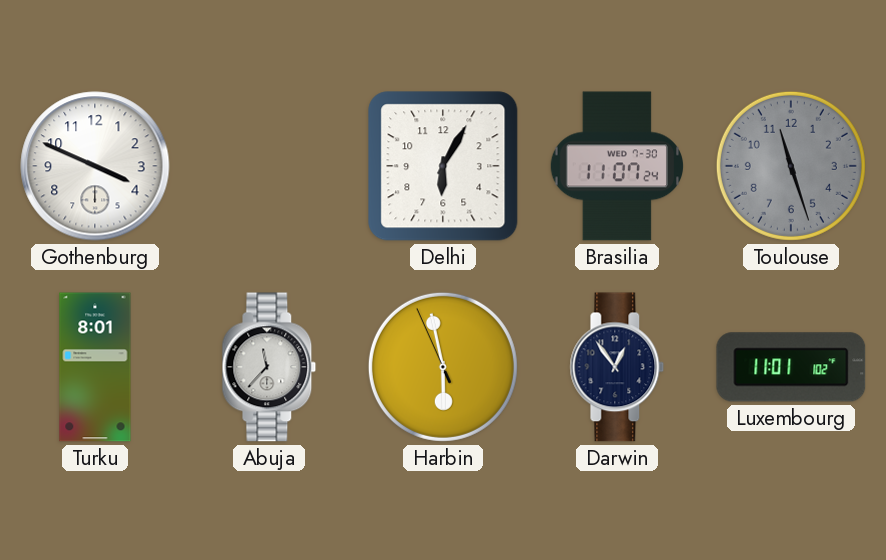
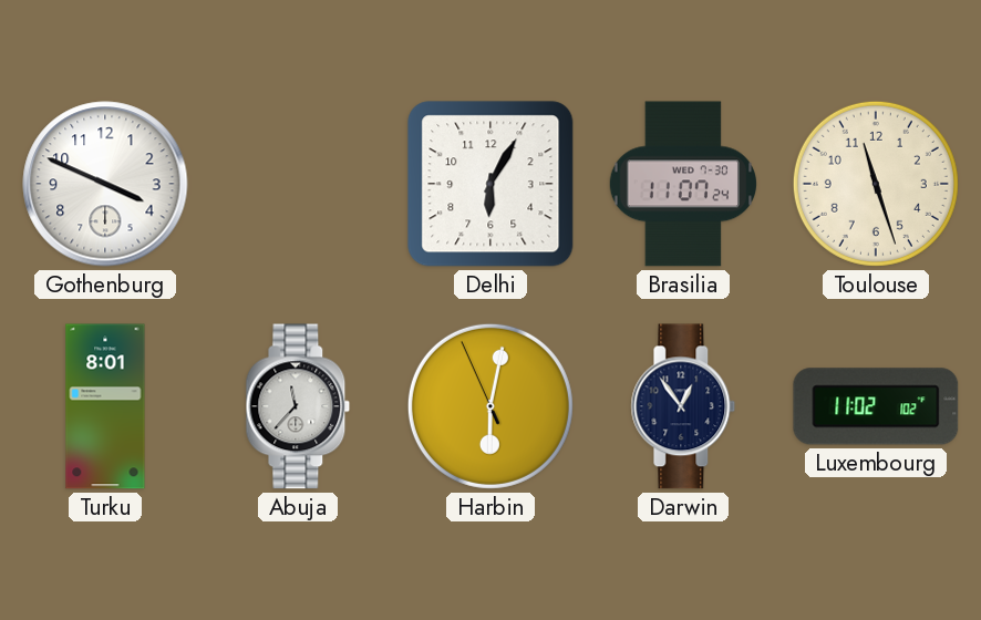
Toulouse dial: grey -> cream (876, 184)
Harbin: 5:57 -> 6:01 (491, 406)
Luxembourg: 11:01 -> 11:02 (876, 406)
